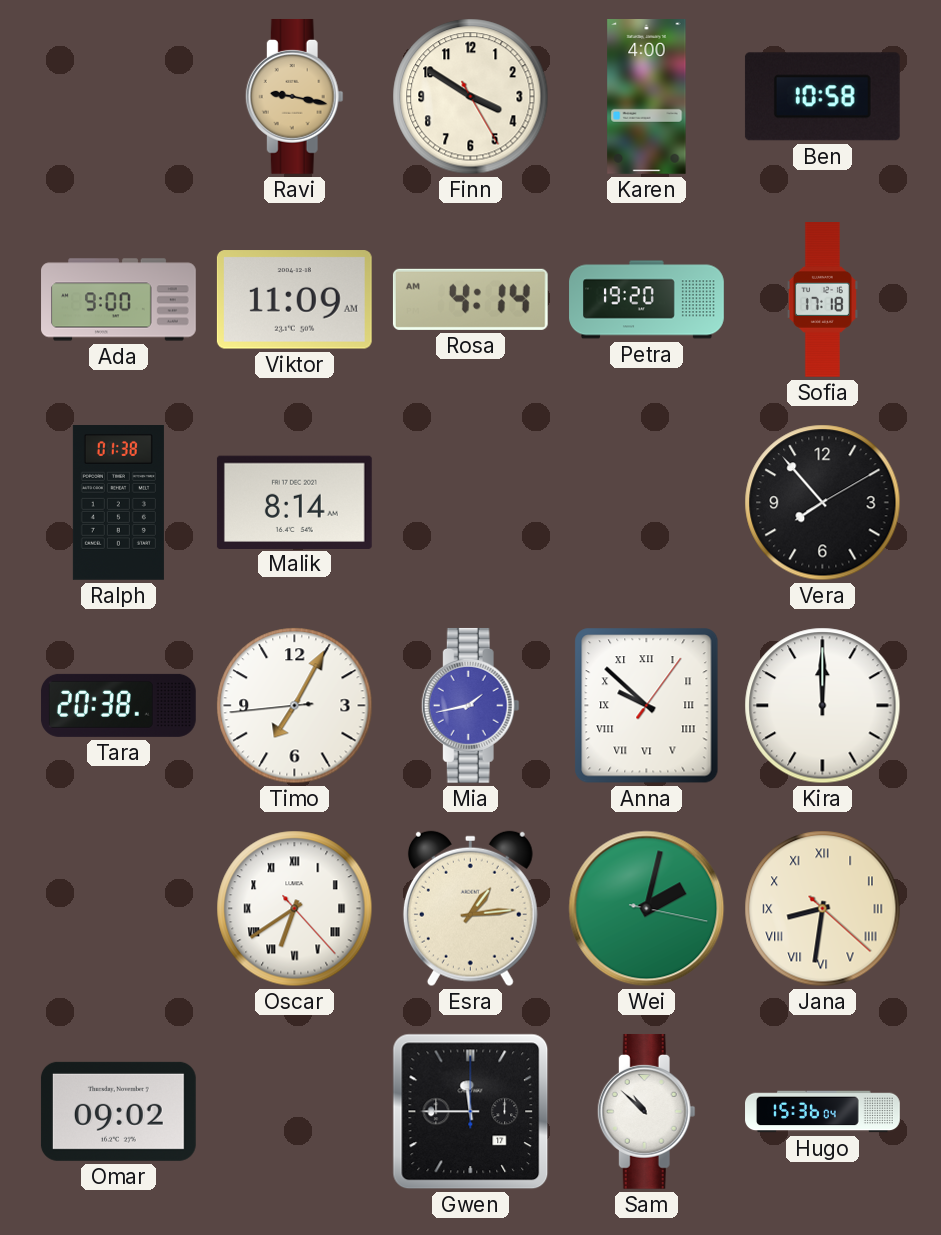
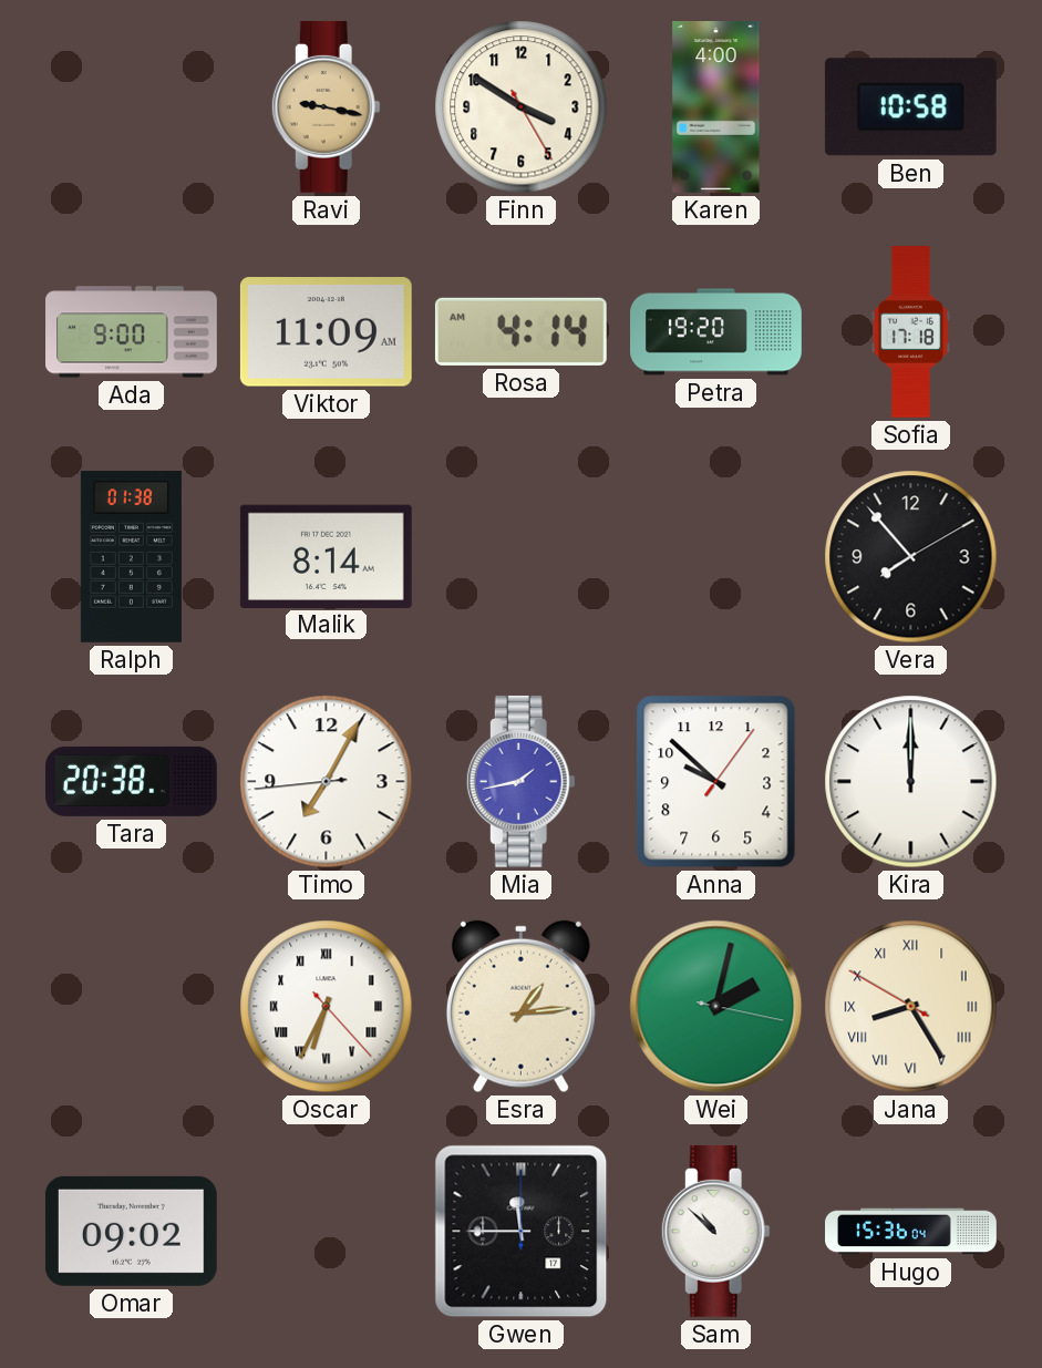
Anna numerals: Roman -> Arabic (716, 782)
Oscar: 6:39 -> 6:34 (327, 1007)
Jana: 8:31 -> 8:24 (911, 1007)
